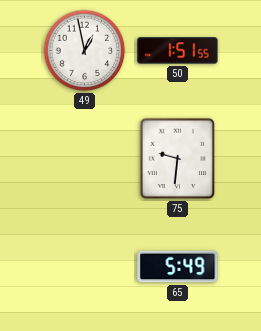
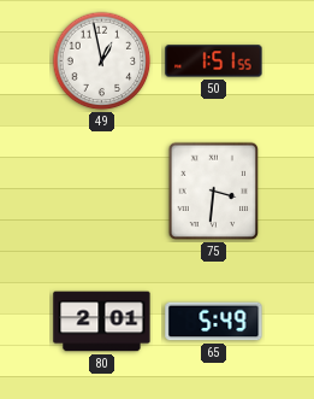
75: 9:31 -> 3:31 (214, 192)
80: none -> 2:01 (102, 322)
